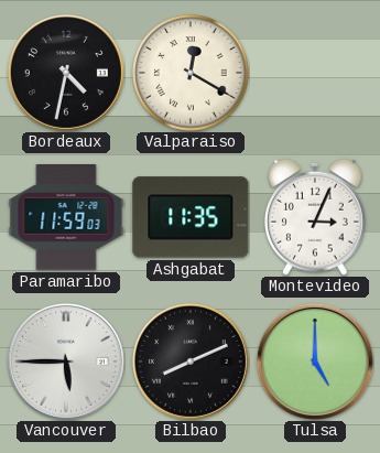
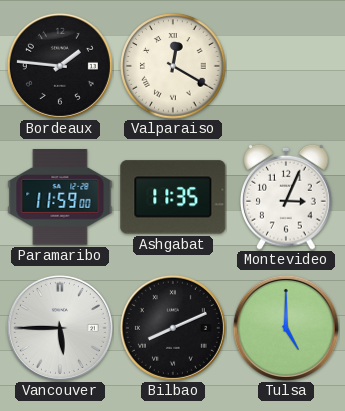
Bordeaux: 4:32 -> 1:46 (60, 66)
Paramaribo: 11:59:03 -> 11:59:00 (60, 198)
